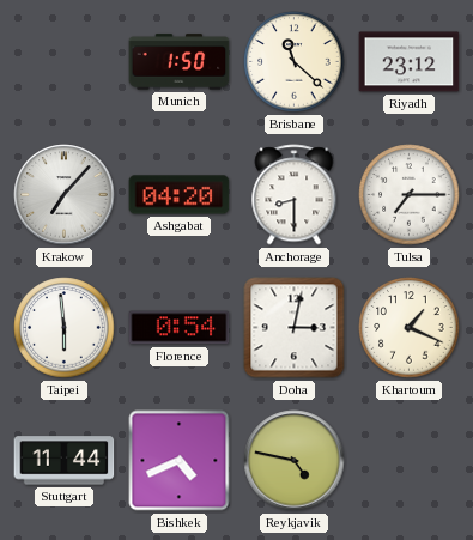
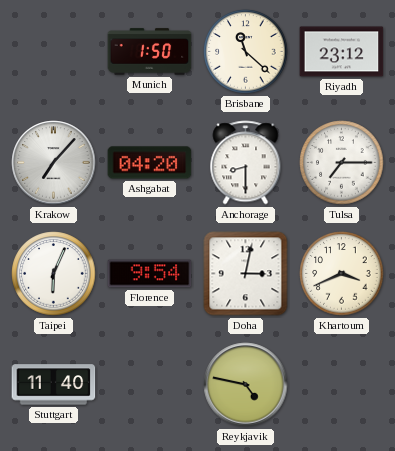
Taipei: 5:59 -> 6:04 (54, 274)
Florence: 0:54 -> 9:54 (150, 274)
Khartoum: 1:19 -> 3:41 (342, 274)
Stuttgart: 11:44 -> 11:40 (54, 385)
Bishkek: 4:41 -> none (180, 461)
